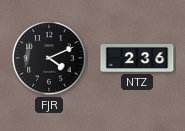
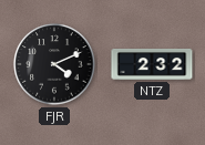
NTZ: 2:36 -> 2:32 (152, 64)
